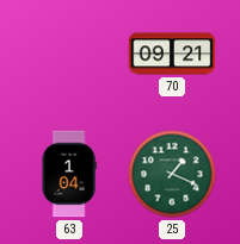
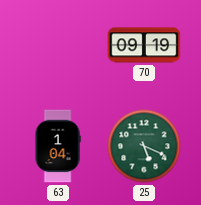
70: 09:21 -> 09:19 (144, 45)
25: 1:19 -> 5:19 (144, 146)
